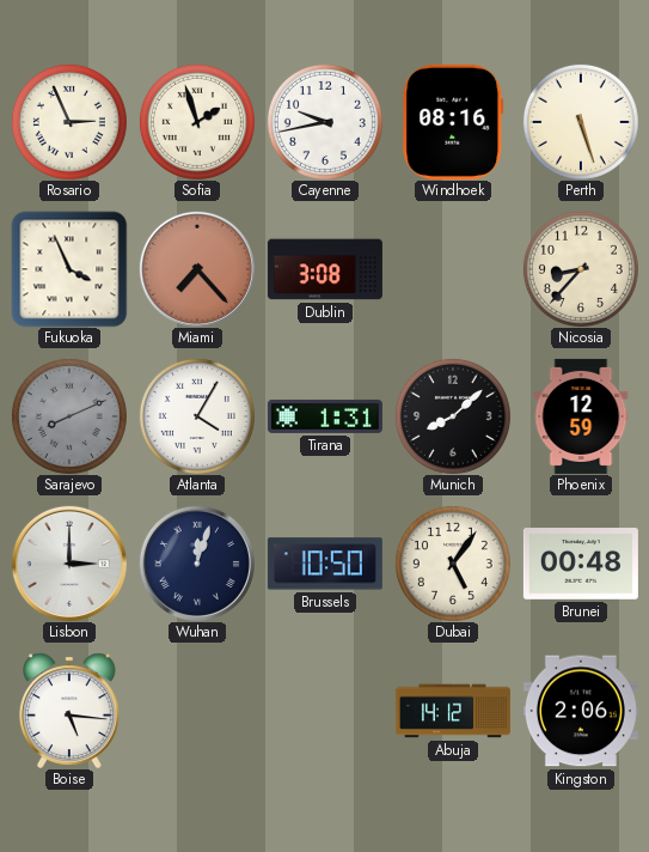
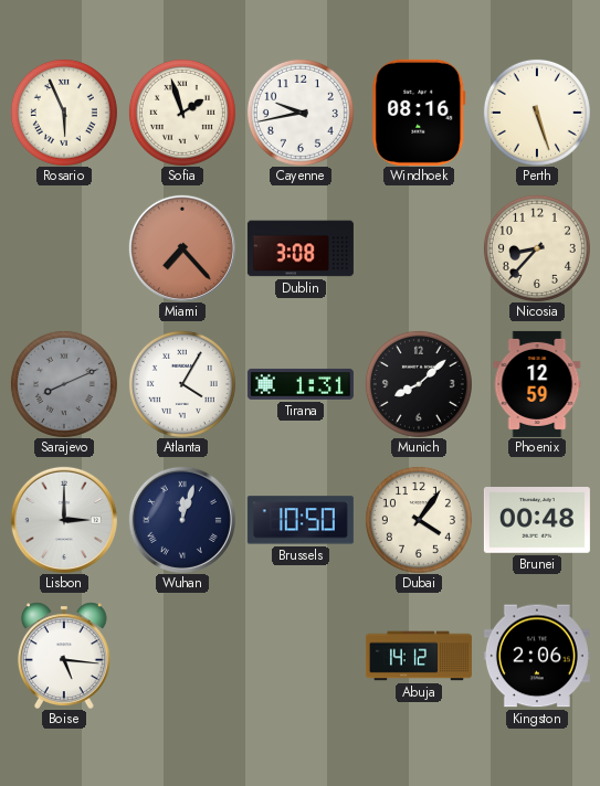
Rosario: 2:56 -> 5:56 (64, 113)
Fukuoka: 3:56 -> none (69, 269)
Dubai: 5:06 -> 4:06 (419, 520)
